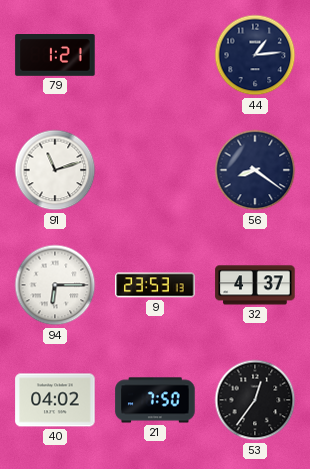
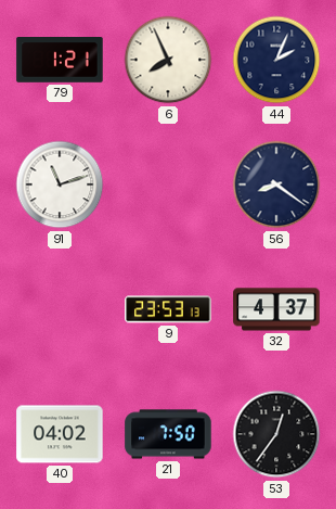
6: none -> 7:56 (168, 60)
44: 1:14 -> 2:04 (276, 60)
94: 6:15 -> none (55, 285)
